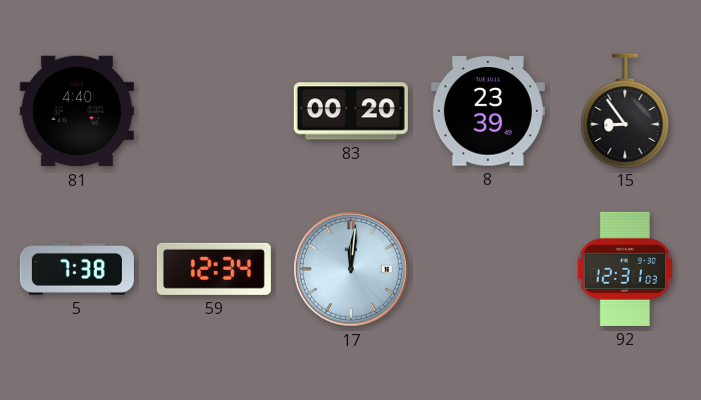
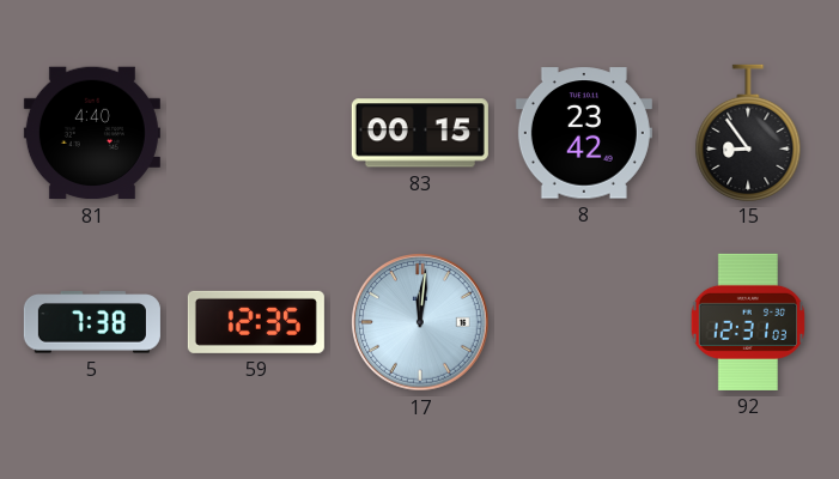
83: 00:20 -> 00:15 (420, 133)
8: 23:39 -> 23:42 (584, 133)
59: 12:34 -> 12:35 (256, 322)
